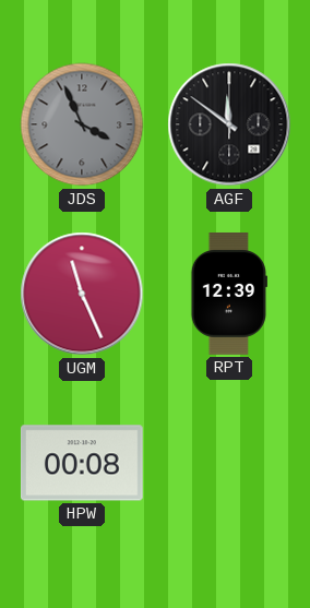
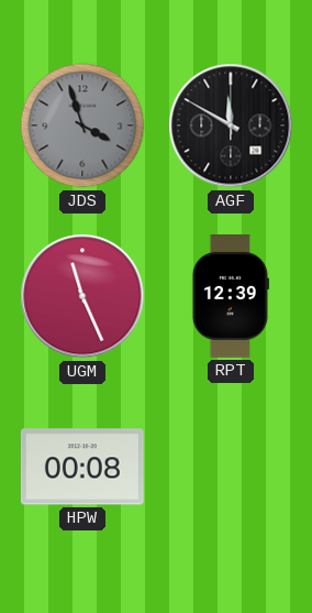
JDS: 3:56 -> 3:57 (82, 125)
AGF: 11:51 -> 11:50 (231, 125)
